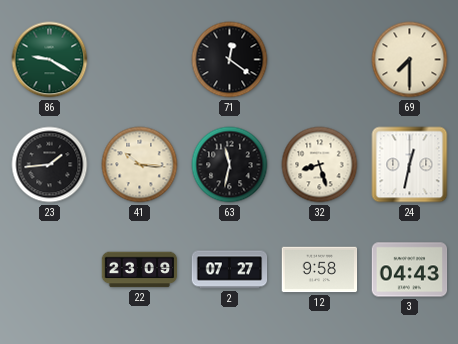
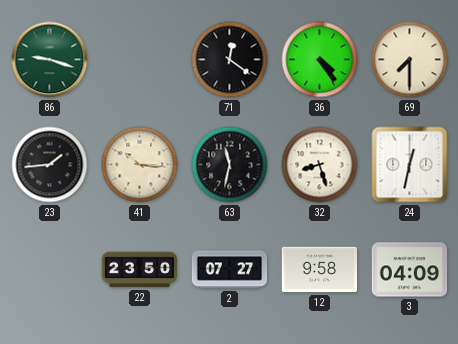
86: 9:20 -> 9:18 (50, 60)
36: none -> 4:24 (320, 60)
22: 23:09 -> 23:50 (140, 270)
3: 04:43 -> 04:09 (410, 270)
